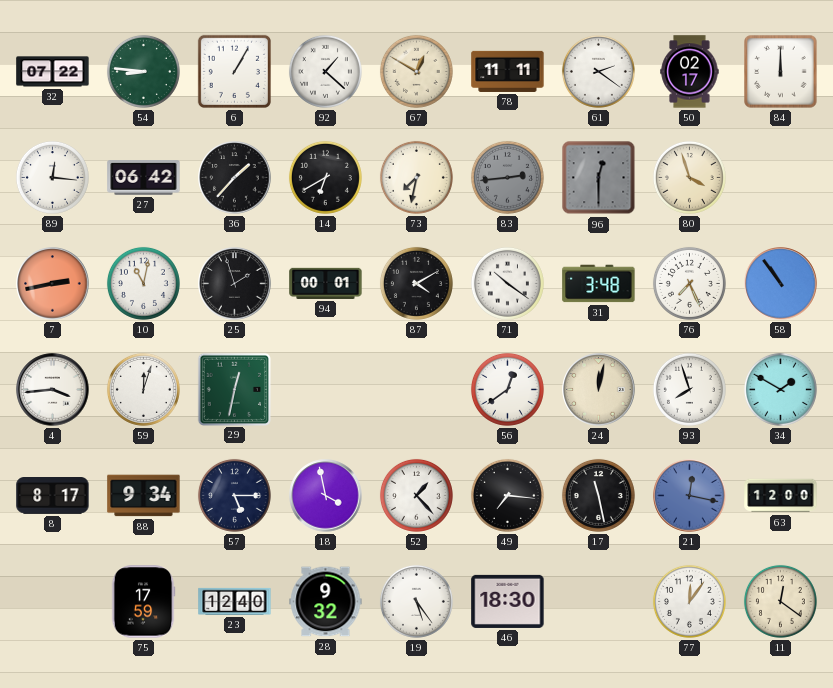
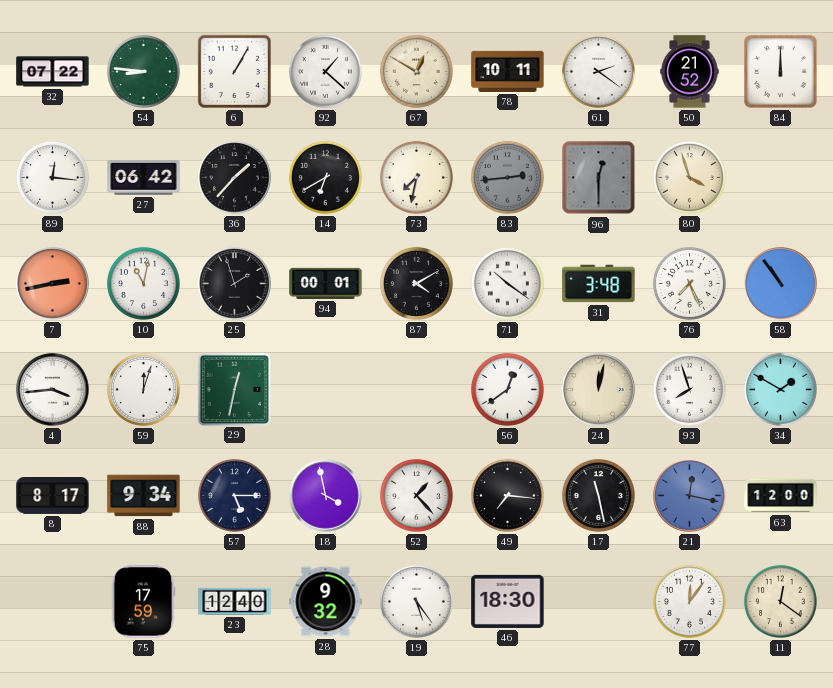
78: 11:11 -> 10:11 (508, 71)
50: 02:17 -> 21:52 (690, 72)
